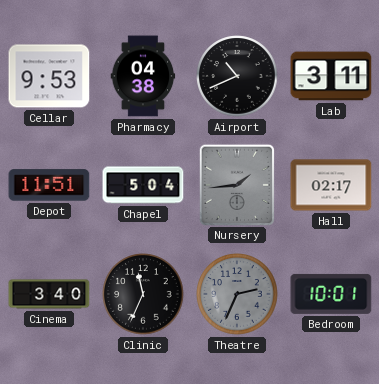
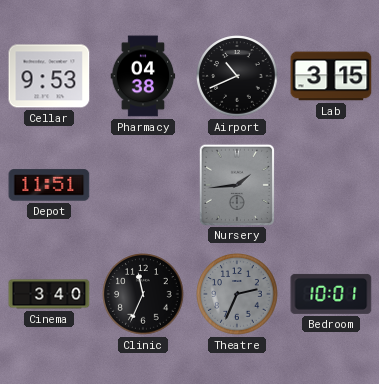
Lab: 3:11 -> 3:15 (331, 76)
Chapel: 5:04 -> none (143, 185)
Hall: 02:17 -> none (331, 185)
